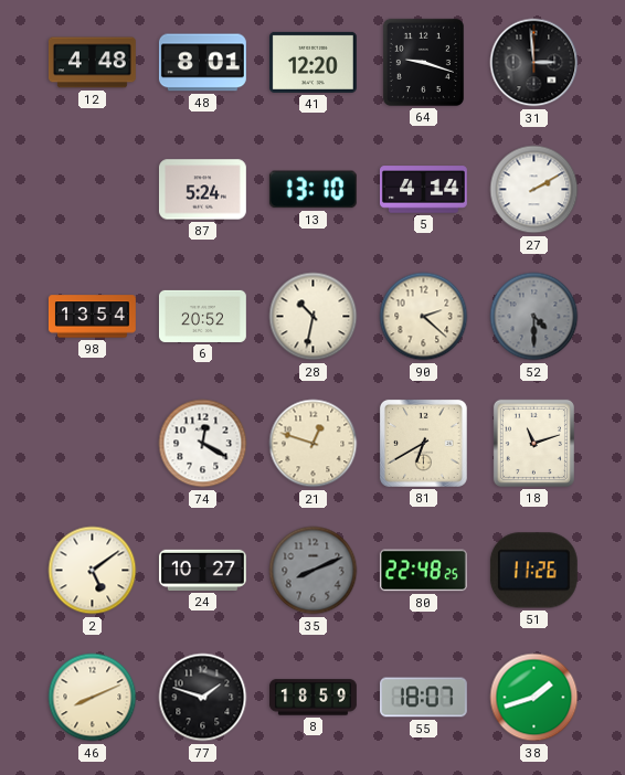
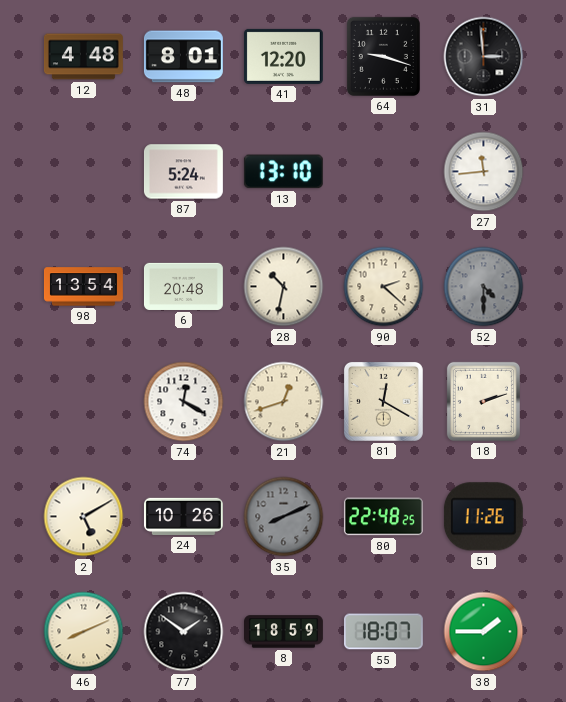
5: 4:14 -> none (424, 190)
27: 2:10 -> 11:44 (484, 172)
6: 20:52 -> 20:48 (183, 286)
21: 12:48 -> 12:42 (284, 402)
81: 6:40 -> 12:20 (383, 401)
18: 11:12 -> 2:12 (483, 401)
2: 5:09 -> 5:10 (84, 517)
24: 10:27 -> 10:26 (183, 516)
77: 1:48 -> 1:51 (184, 632)
38: 1:42 -> 1:45 (484, 632)
